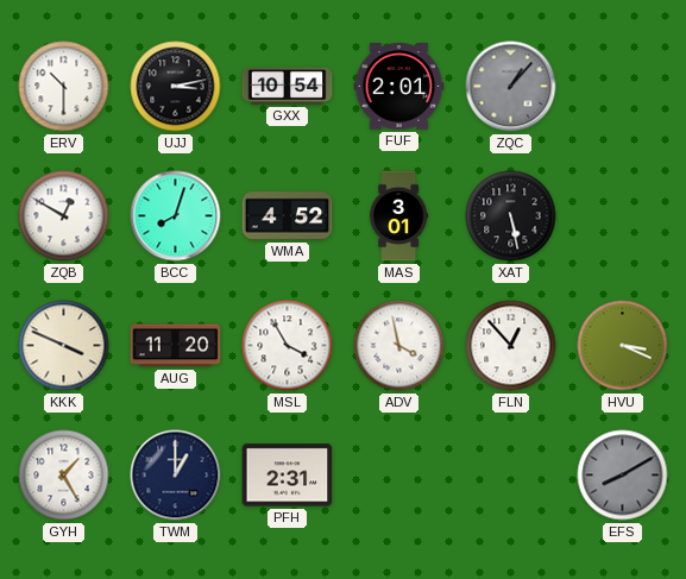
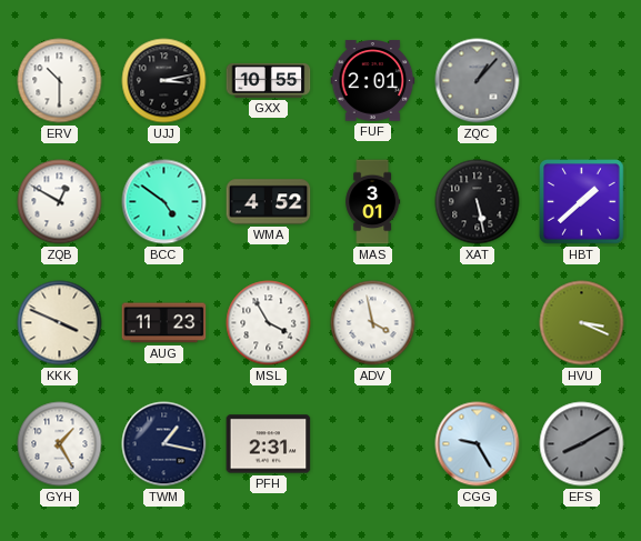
GXX: 10:54 -> 10:55 (269, 80)
BCC: 8:03 -> 4:51 (164, 202)
HBT: none -> 1:38 (582, 202)
AUG: 11:20 -> 11:23 (164, 323)
FLN: 12:53 -> none (511, 346)
TWM: 1:00 -> 1:17 (164, 444)
CGG: none -> 9:25 (478, 444)
